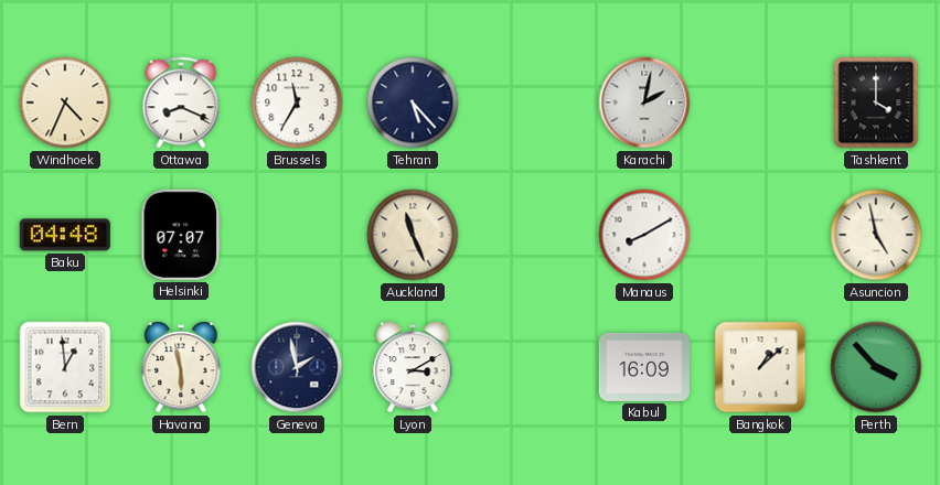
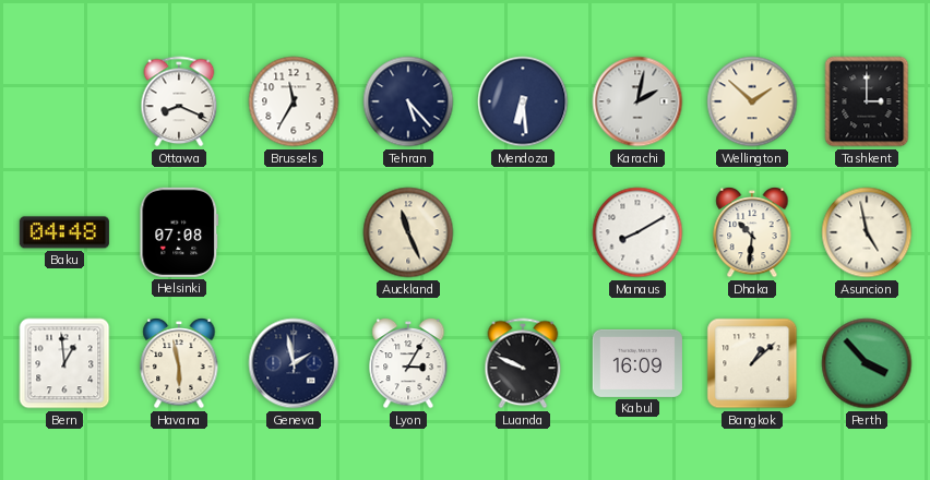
Windhoek: 4:34 -> none (65, 103)
Mendoza: none -> 6:29 (523, 101)
Wellington: none -> 1:52 (752, 101)
Tashkent: 4:00 -> 3:00 (867, 101)
Helsinki: 07:07 -> 07:08 (179, 232)
Dhaka: none -> 10:31 (752, 232)
Lyon: 3:10 -> 3:05 (408, 363)
Luanda: none -> 9:49 (523, 363)
